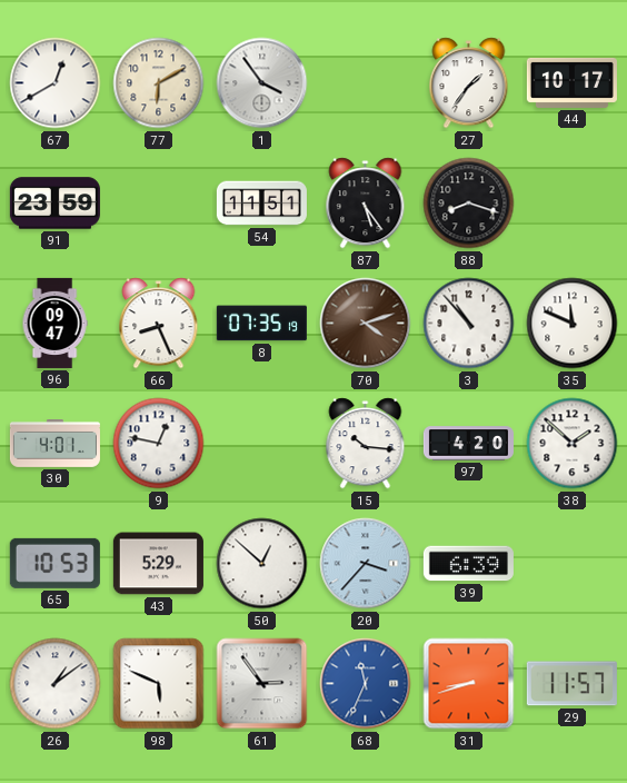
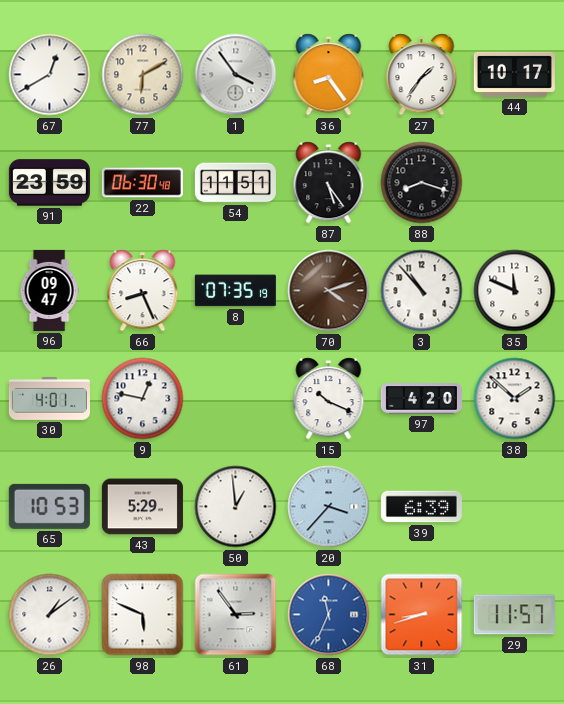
36: none -> 8:24 (329, 75)
22: none -> 06:30 (142, 183)
15: 10:16 -> 10:19 (329, 399)
50: 12:52 -> 12:59 (236, 507)
